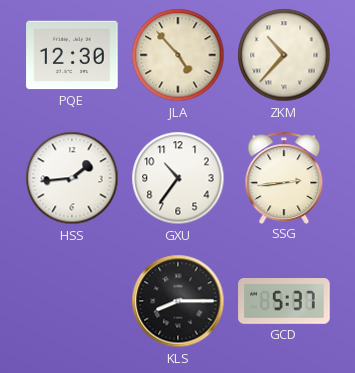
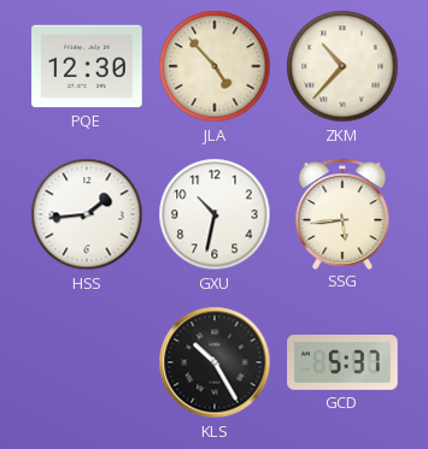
GXU: 10:36 -> 10:32 (215, 214)
SSG: 2:44 -> 5:44 (342, 213)
KLS: 8:15 -> 10:25 (215, 362)
